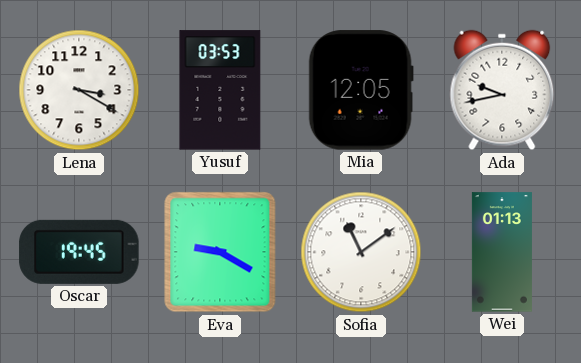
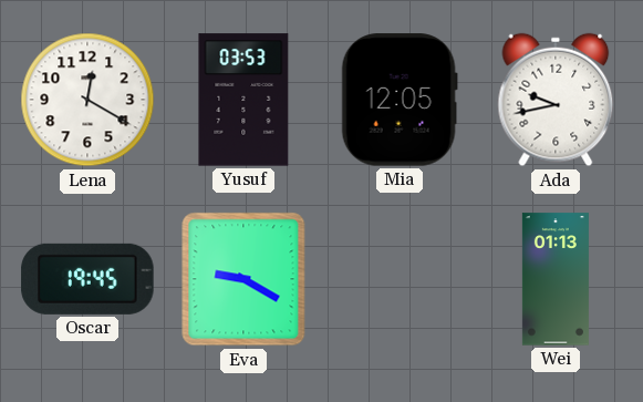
Lena: 3:20 -> 12:20 (87, 100)
Sofia: 11:09 -> none (361, 252)
